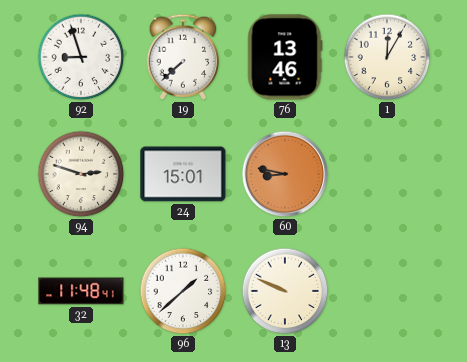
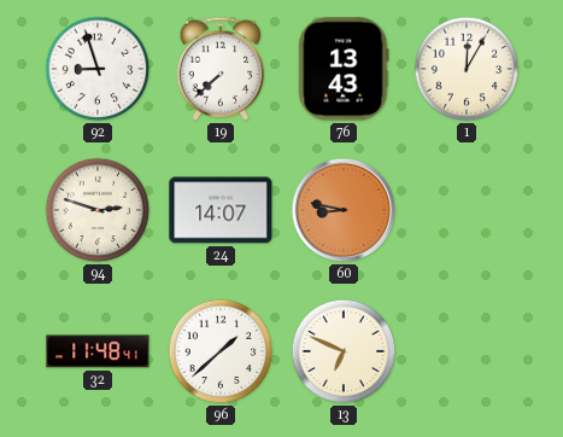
76: 13:46 -> 13:43 (344, 69)
24: 15:01 -> 14:07 (221, 210)
13: 9:49 -> 6:49 (344, 351)
